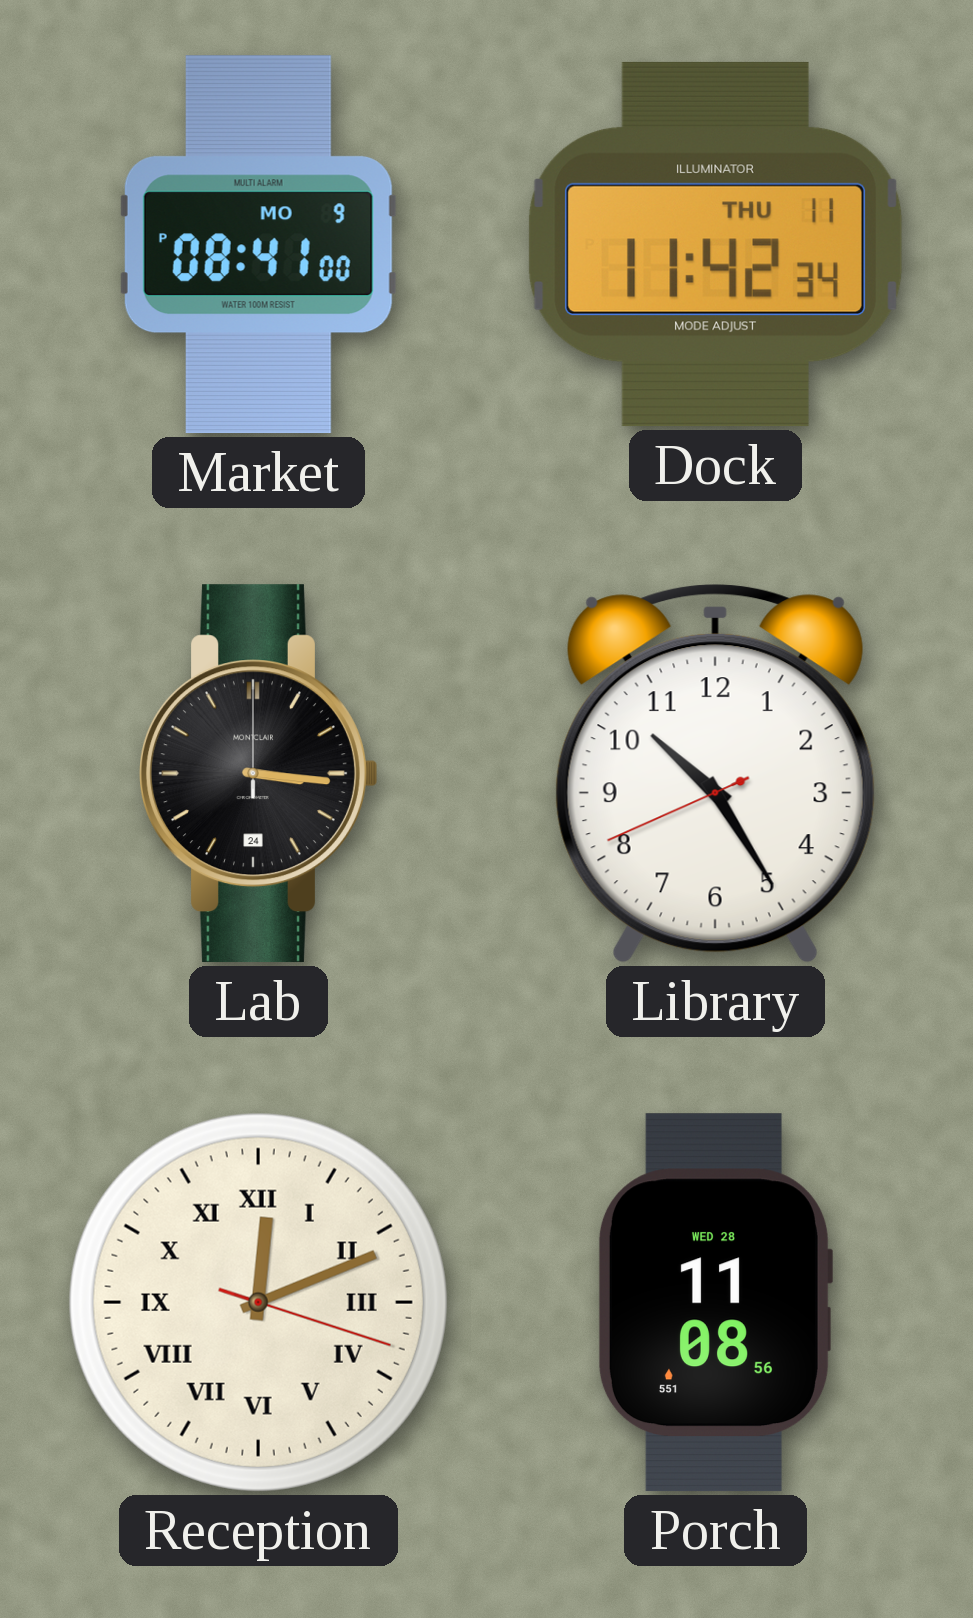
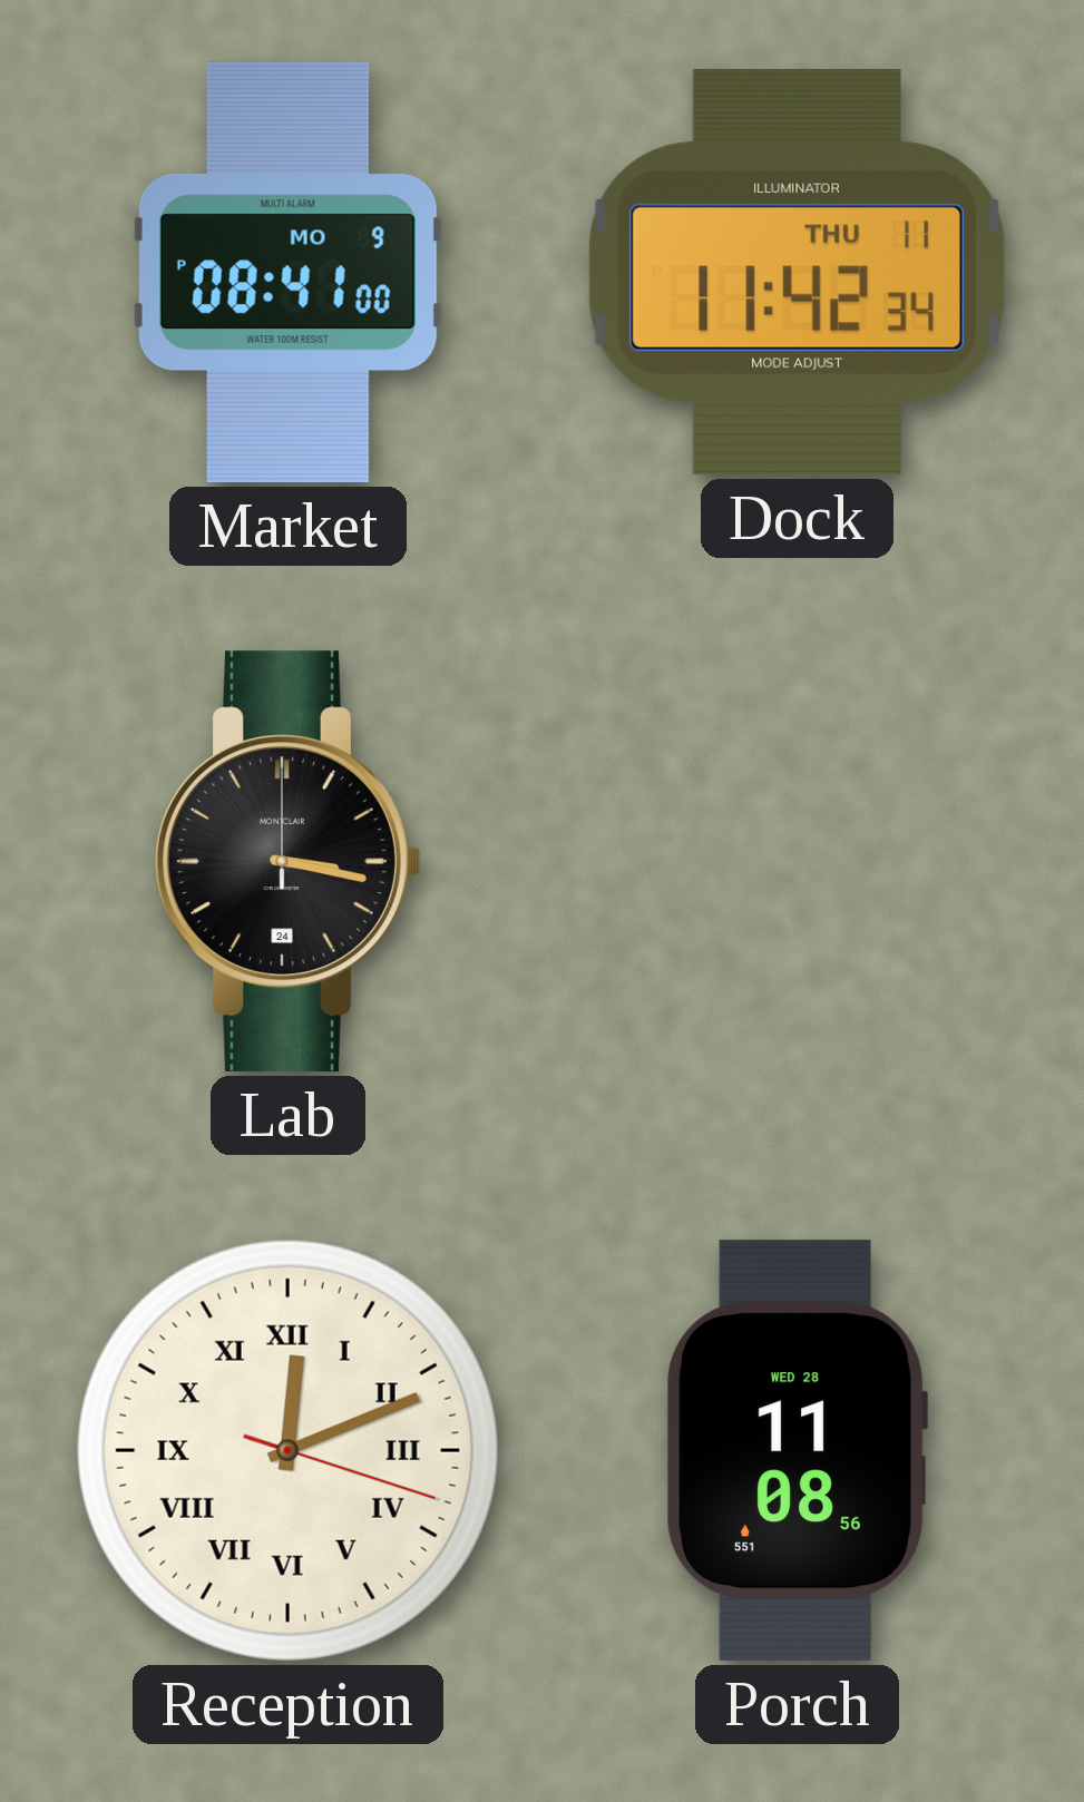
Lab: 3:16 -> 3:17 (289, 862)
Library: 10:24 -> none (715, 774)
